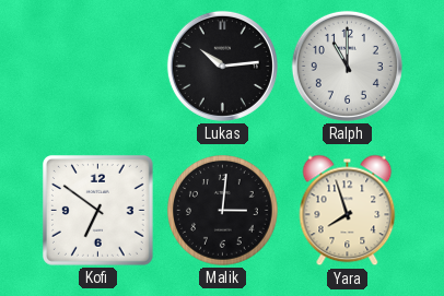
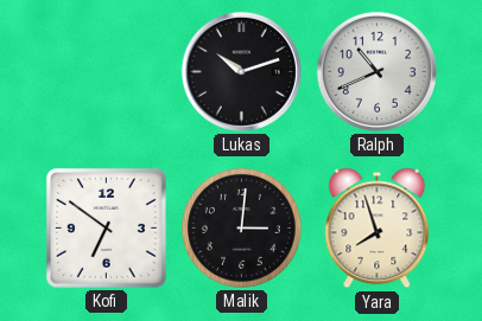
Lukas: 10:14 -> 10:12 (241, 71)
Ralph: 11:00 -> 10:41 (376, 71)
